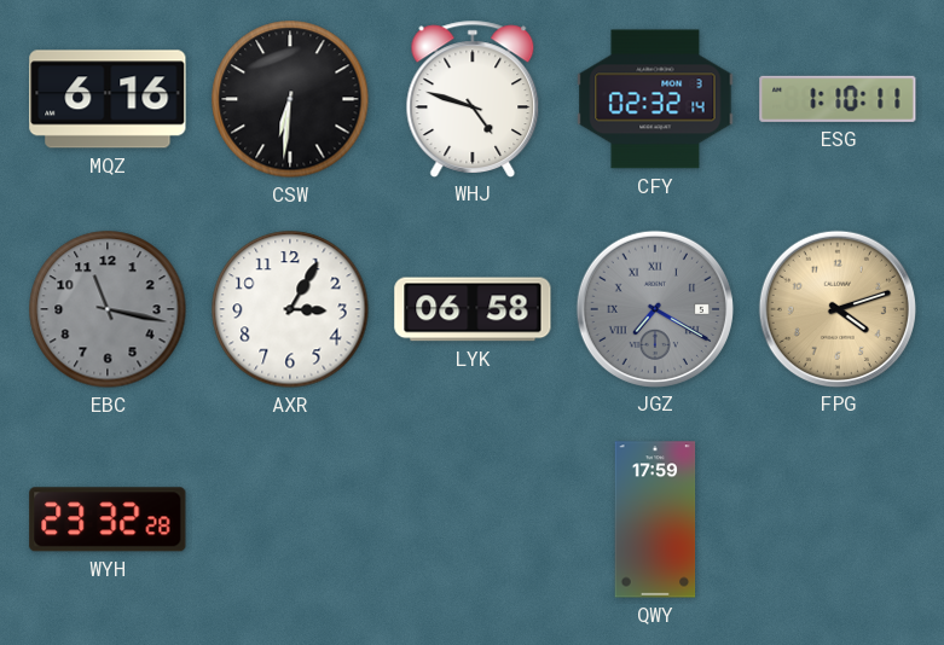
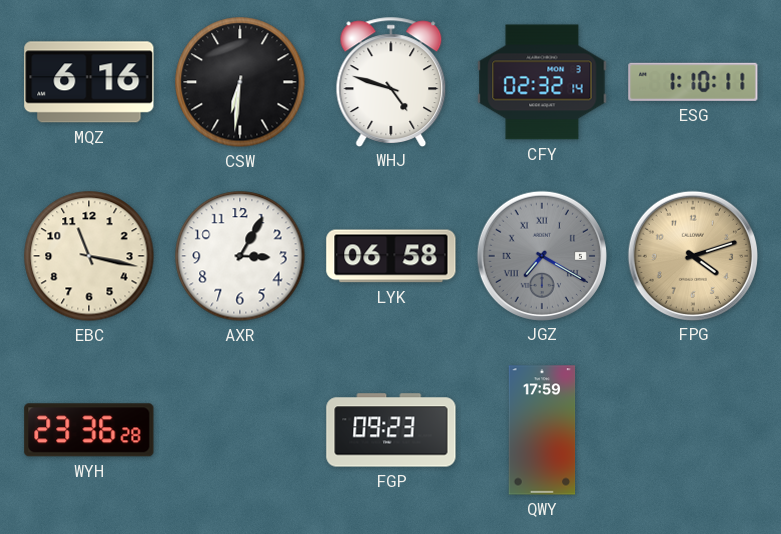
EBC dial: grey -> cream (89, 256)
WYH: 23:32 -> 23:36 (89, 430)
FGP: none -> 09:23 (391, 430)
